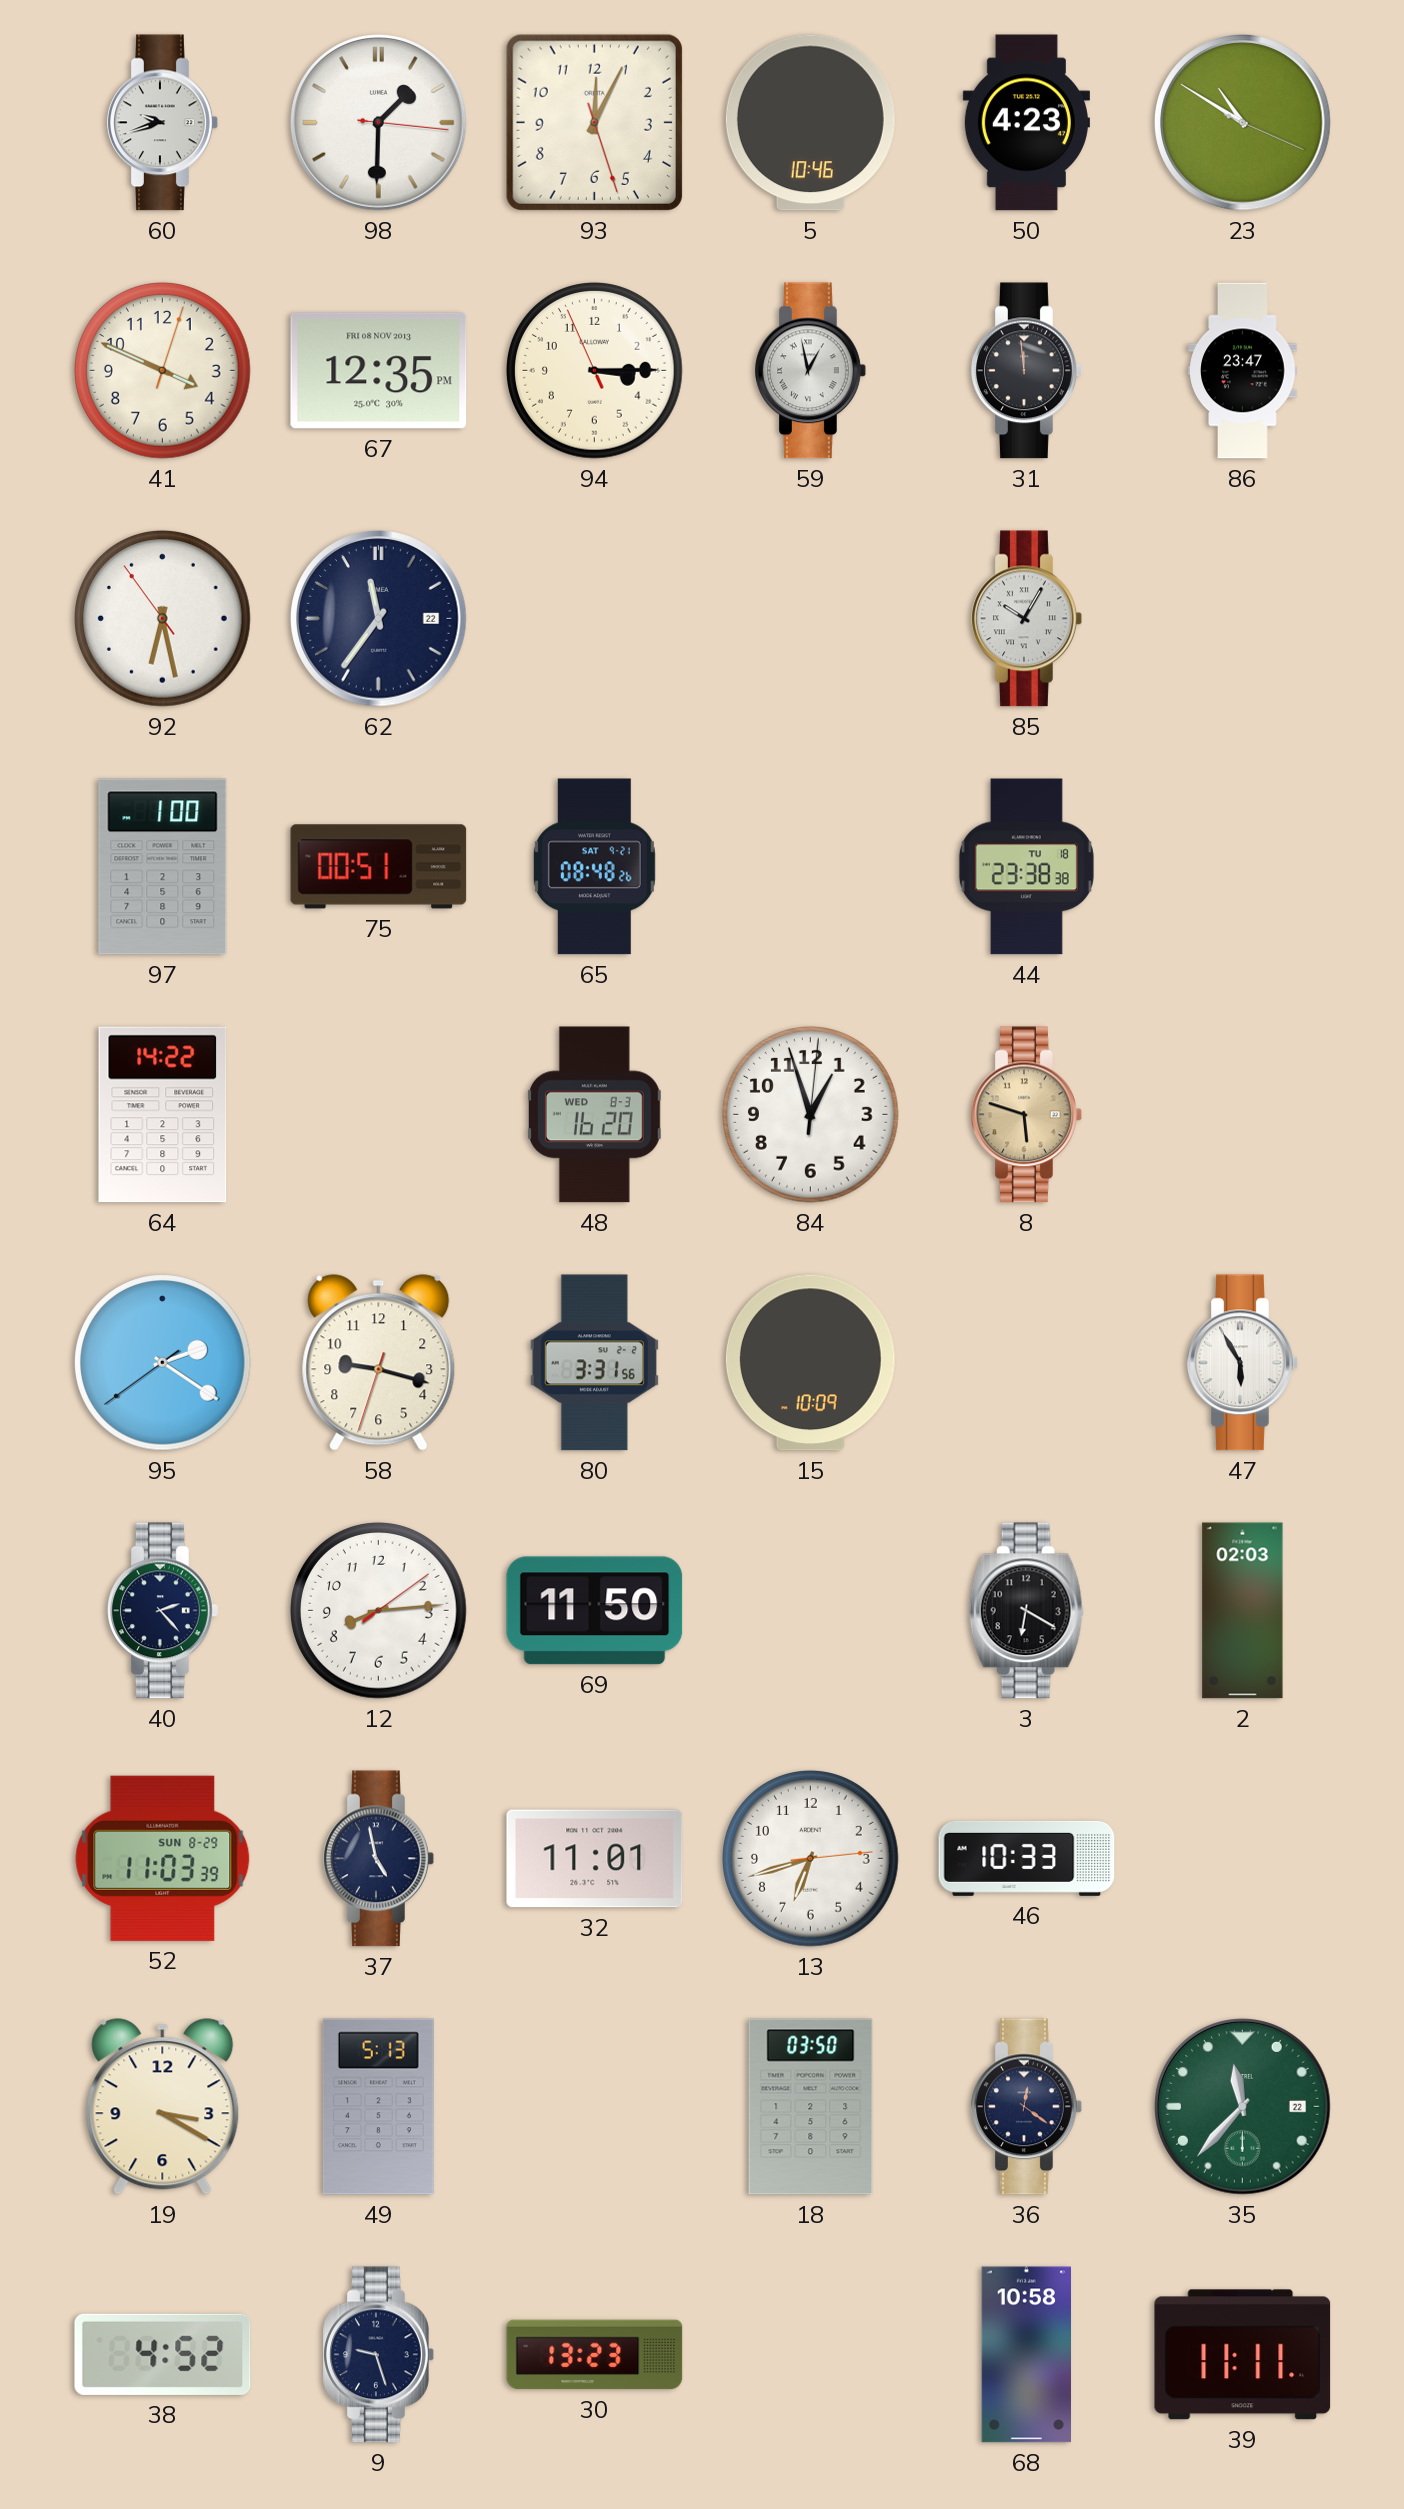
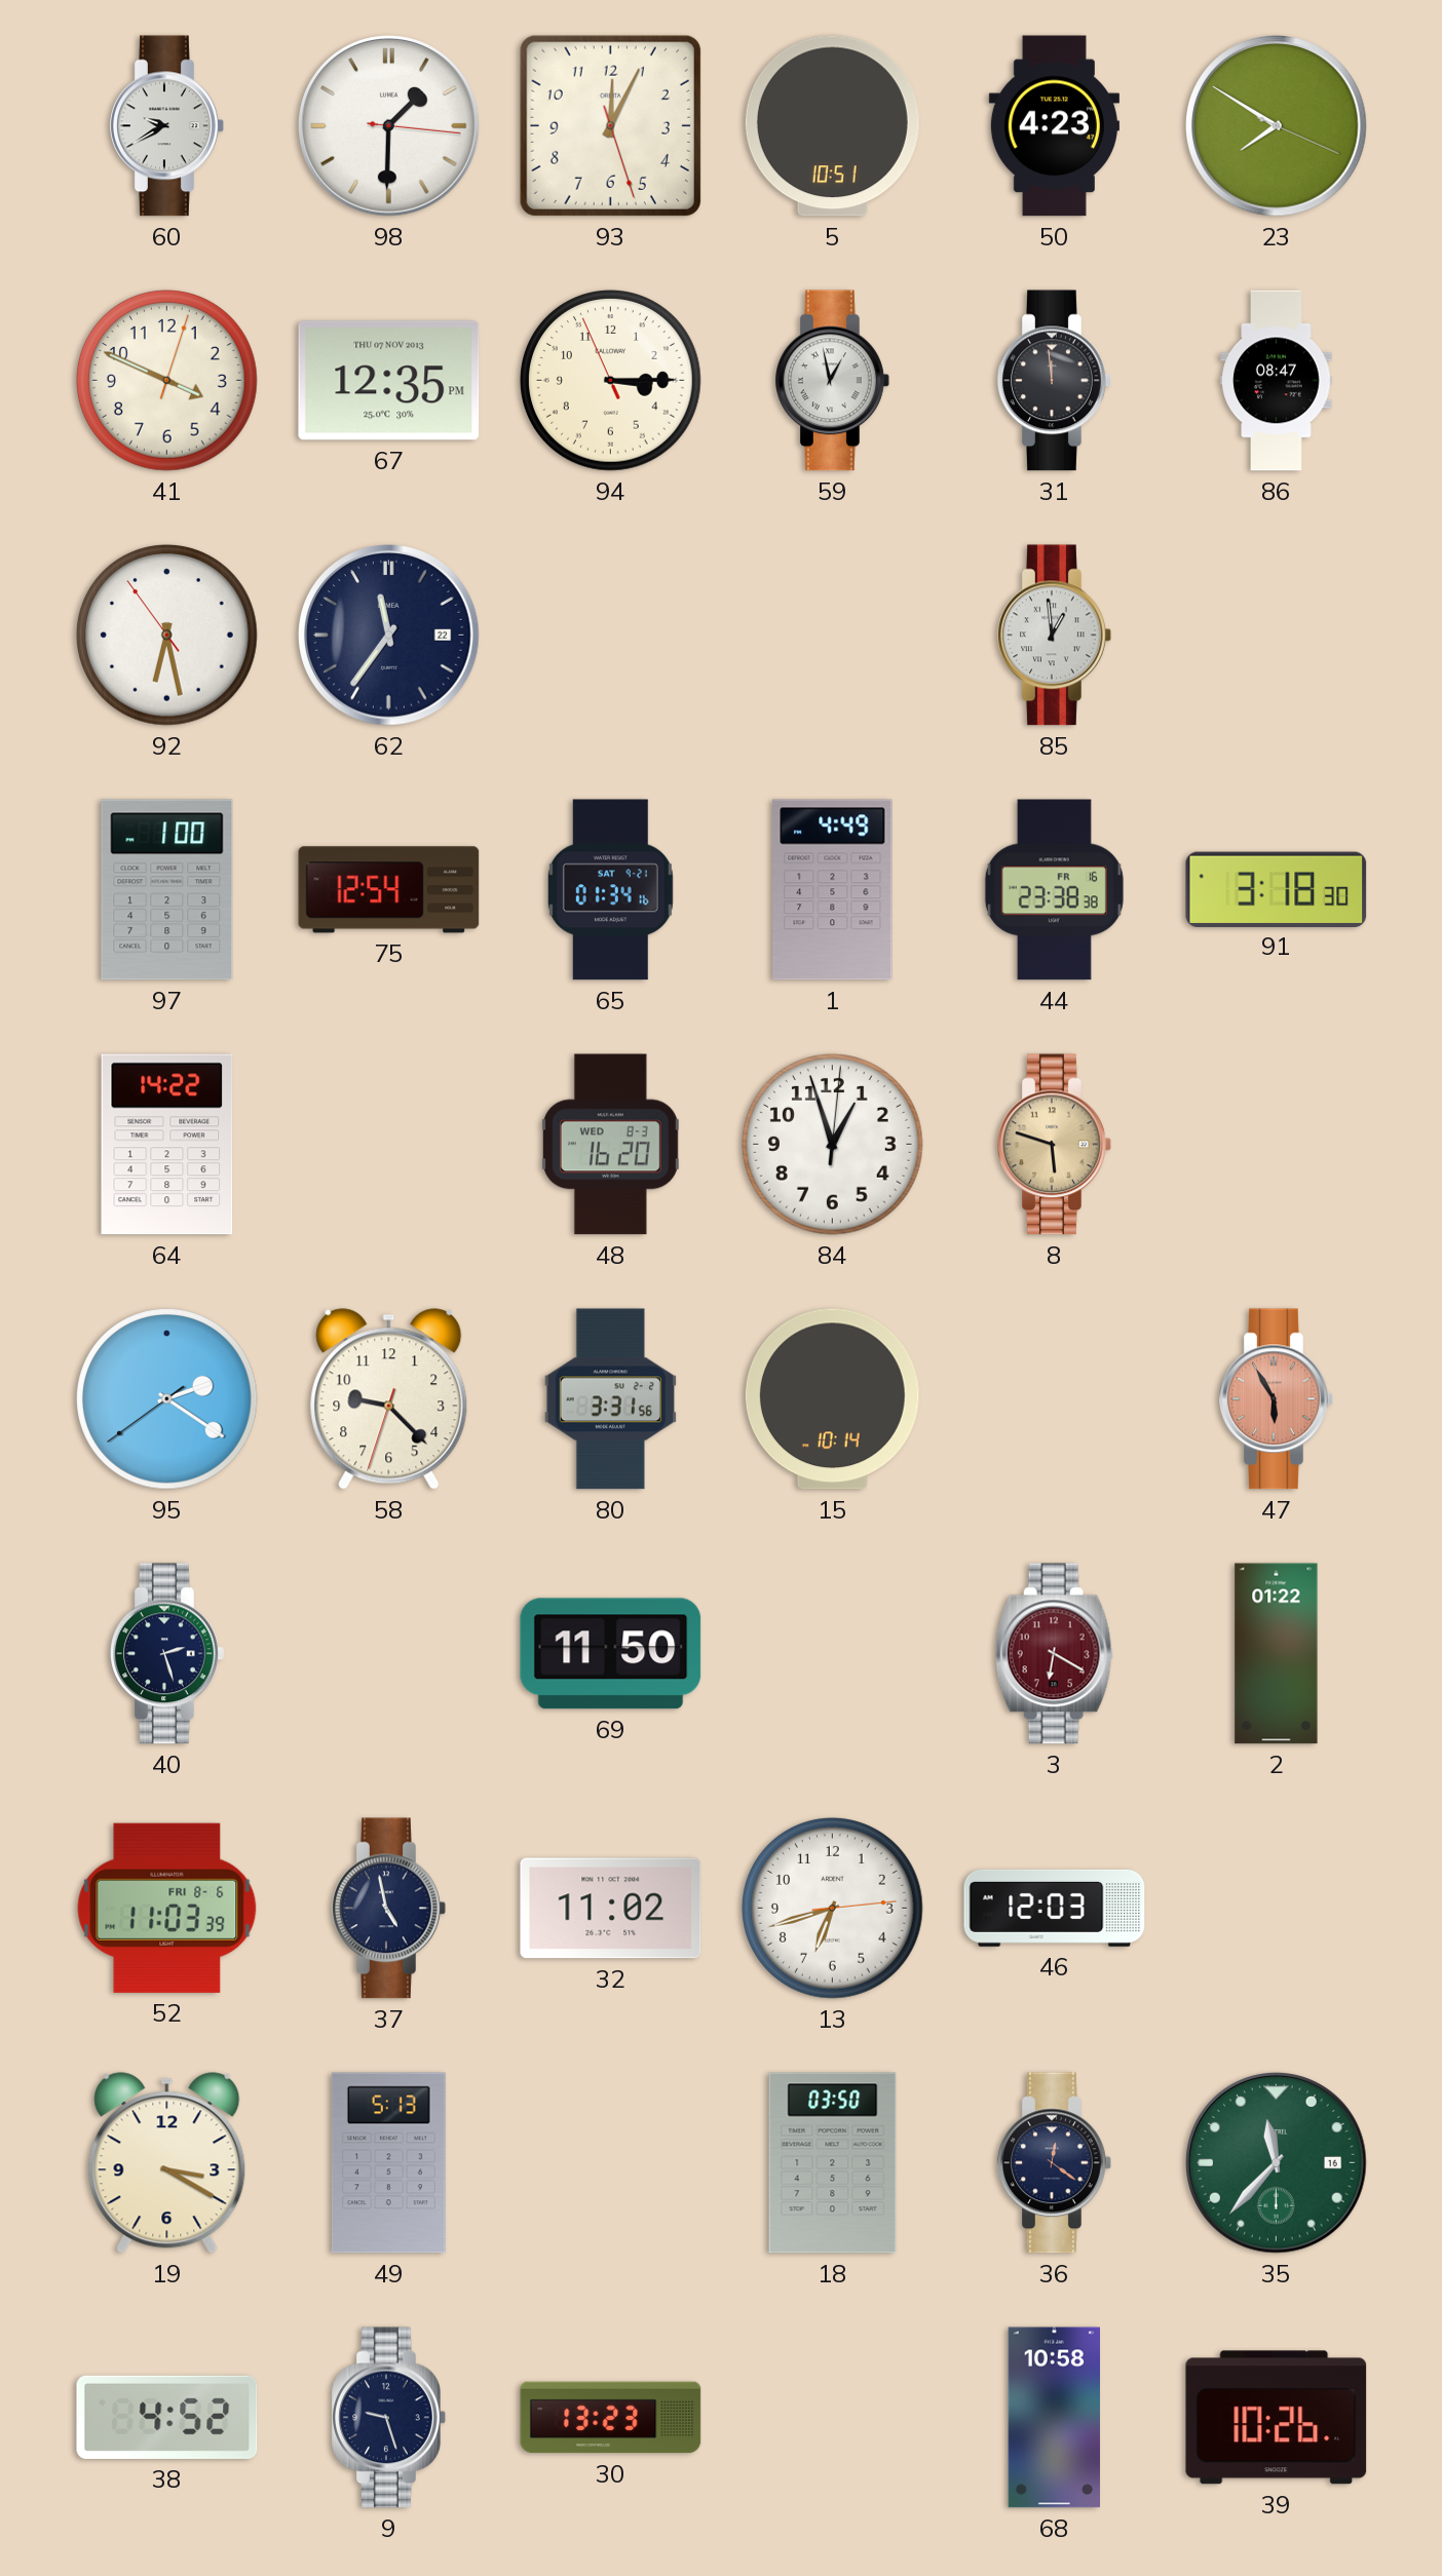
60: 9:42 -> 9:40 (167, 126)
5: 10:46 -> 10:51 (832, 126)
23: 10:50 -> 7:50 (1277, 126)
67 date: FRI 08 NOV 2013 -> THU 07 NOV 2013 (389, 381)
86: 23:47 -> 08:47 (1277, 381)
85: 10:05 -> 12:59 (1055, 636)
75: 00:51 -> 12:54 (389, 890)
65: 08:48 -> 01:34 (610, 890)
1: none -> 4:49 (833, 890)
44 date: TU 18 -> FR 16 (1054, 890)
91: none -> 3:18 (1277, 889)
58: 9:17 -> 9:22 (389, 1399)
15: 10:09 -> 10:14 (832, 1399)
47 dial: white -> salmon (1277, 1399)
40: 2:23 -> 2:27 (167, 1654)
12: 8:14 -> none (379, 1611)
3 dial: black -> burgundy (1054, 1654)
2: 02:03 -> 01:22 (1277, 1654)
52 date: SUN 8-29 -> FRI 8-6 (167, 1908)
32: 11:01 -> 11:02 (611, 1909)
46: 10:33 -> 12:03 (1055, 1908)
35 date: 22 -> 16 (1277, 2163)
39: 11:11 -> 10:26 (1277, 2418)
